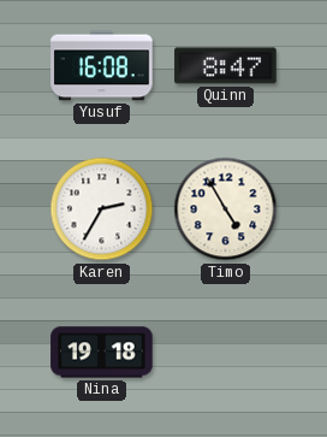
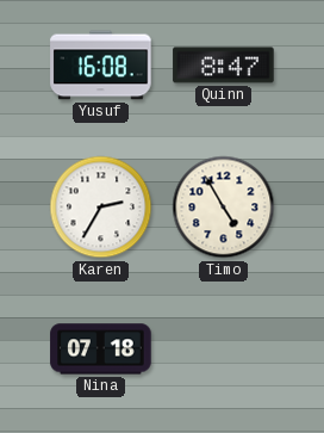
Nina: 19:18 -> 07:18 (101, 350)
